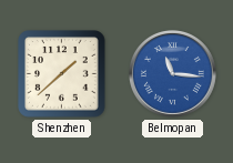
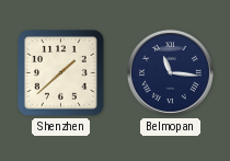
Belmopan dial: blue -> navy (170, 72)
